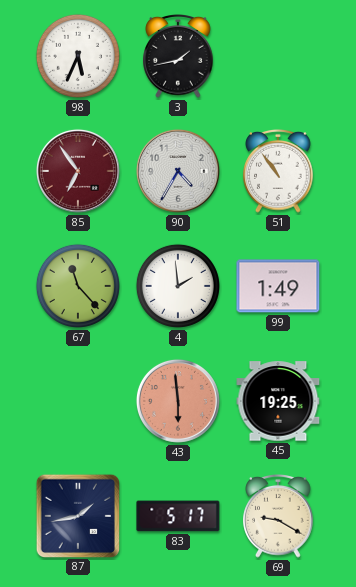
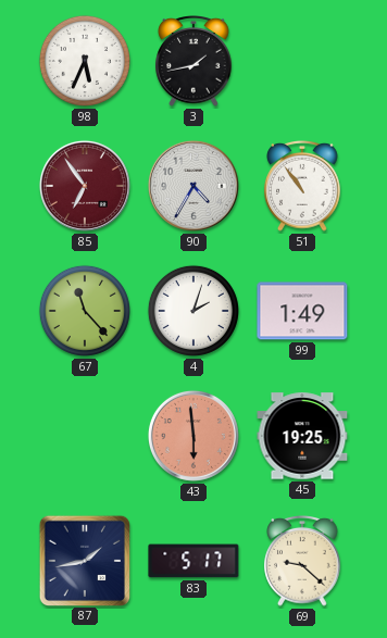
4: 1:59 -> 2:03 (193, 311)
69: 9:20 -> 9:22 (302, 562)
